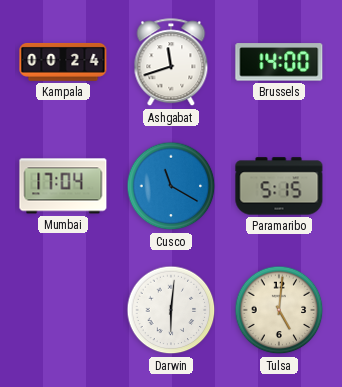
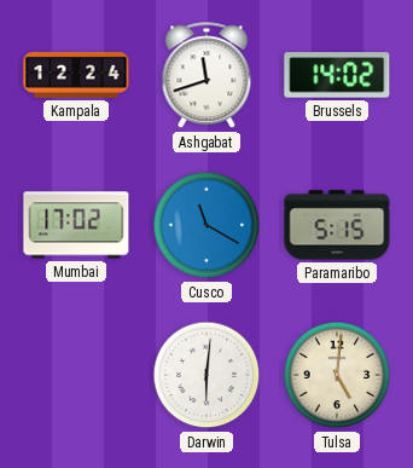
Kampala: 00:24 -> 12:24 (76, 75)
Brussels: 14:00 -> 14:02 (337, 75)
Mumbai: 17:04 -> 17:02 (76, 225)
